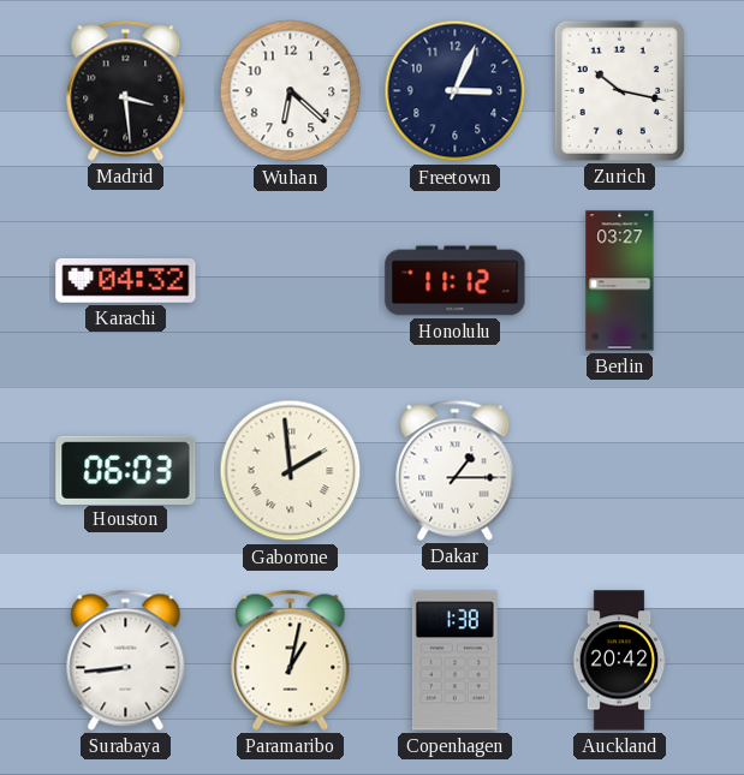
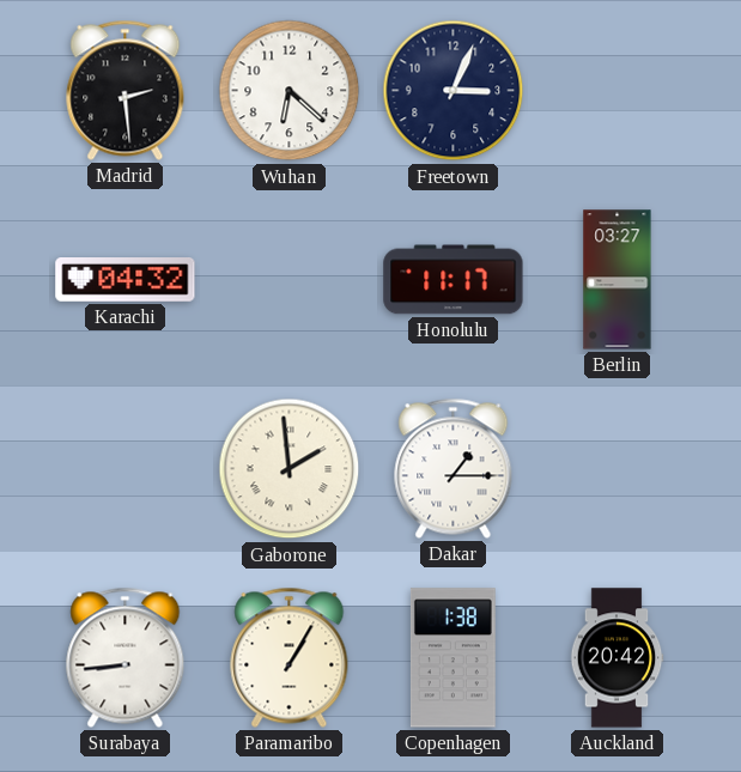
Madrid: 3:29 -> 2:29 (126, 90)
Zurich: 10:17 -> none (619, 90)
Honolulu: 11:12 -> 11:17 (454, 280)
Houston: 06:03 -> none (126, 470)
Paramaribo: 1:02 -> 1:05 (290, 657)
